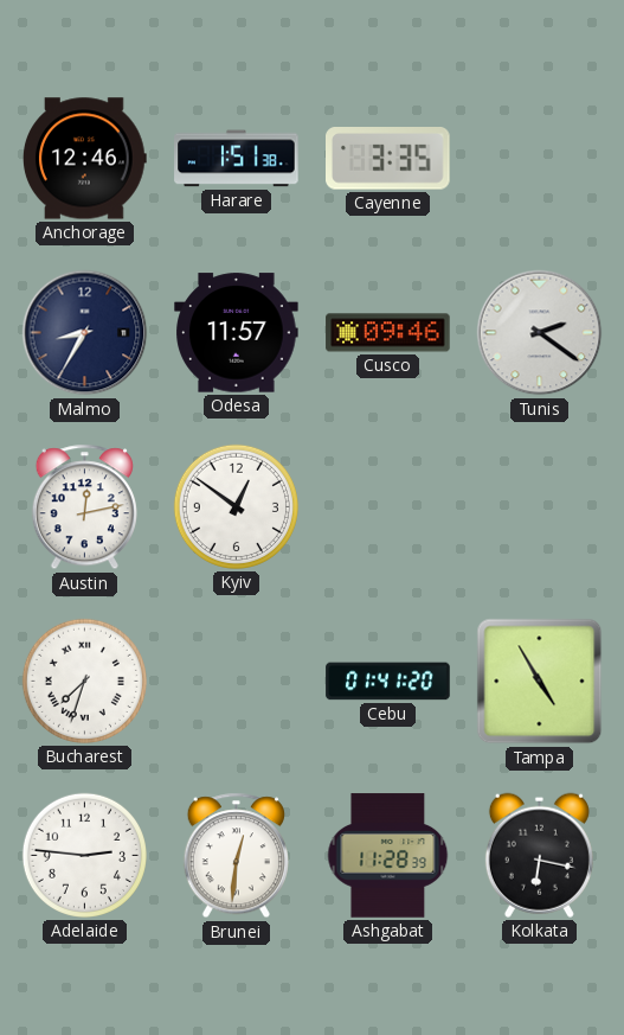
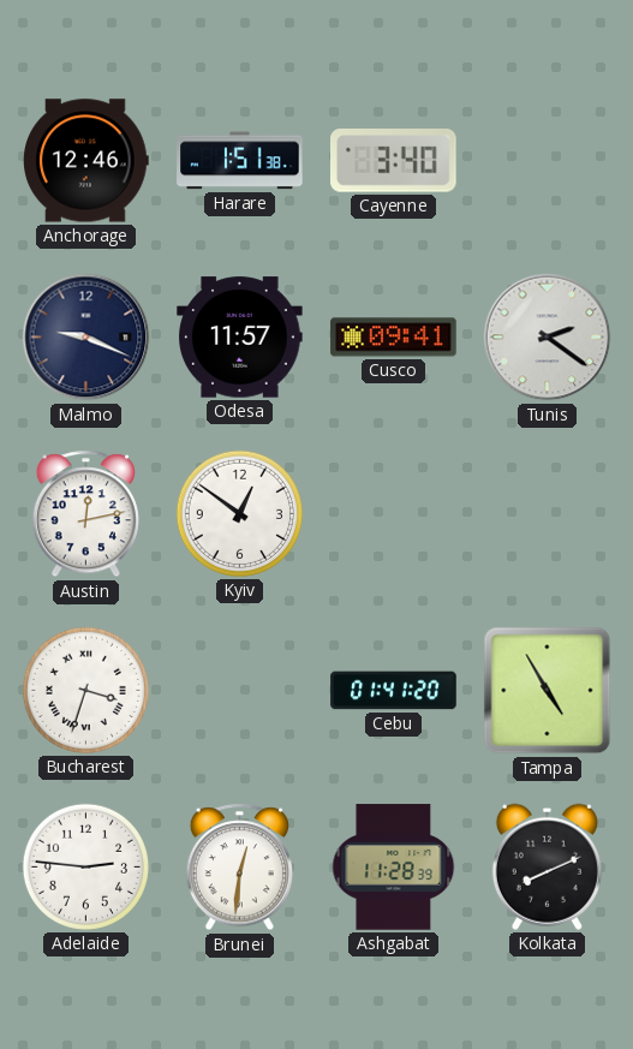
Cayenne: 3:35 -> 3:40 (394, 161)
Malmo: 8:35 -> 9:19 (86, 338)
Cusco: 09:46 -> 09:41 (394, 338)
Bucharest: 7:33 -> 3:33 (85, 690)
Kolkata: 6:17 -> 8:11 (547, 866)
